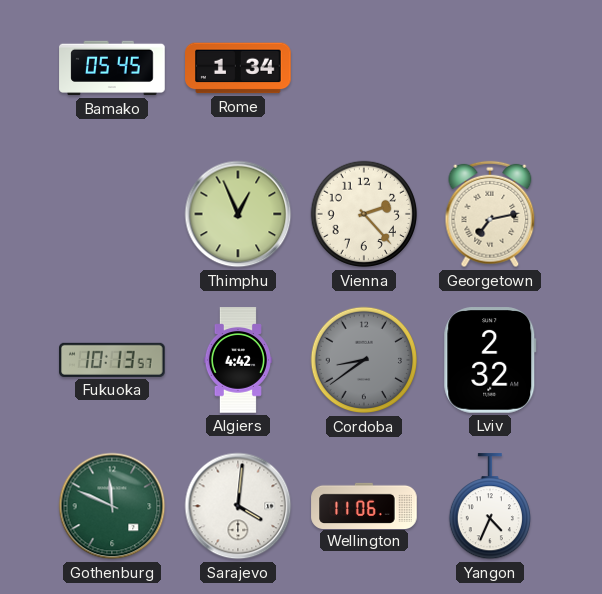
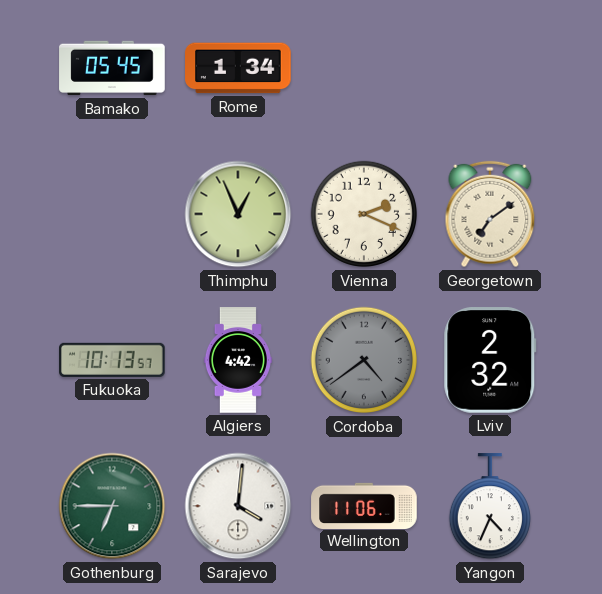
Vienna: 2:23 -> 2:19 (364, 214)
Georgetown: 7:13 -> 7:09 (490, 214)
Cordoba: 8:39 -> 4:39 (364, 360)
Gothenburg: 11:49 -> 6:45 (112, 506)
